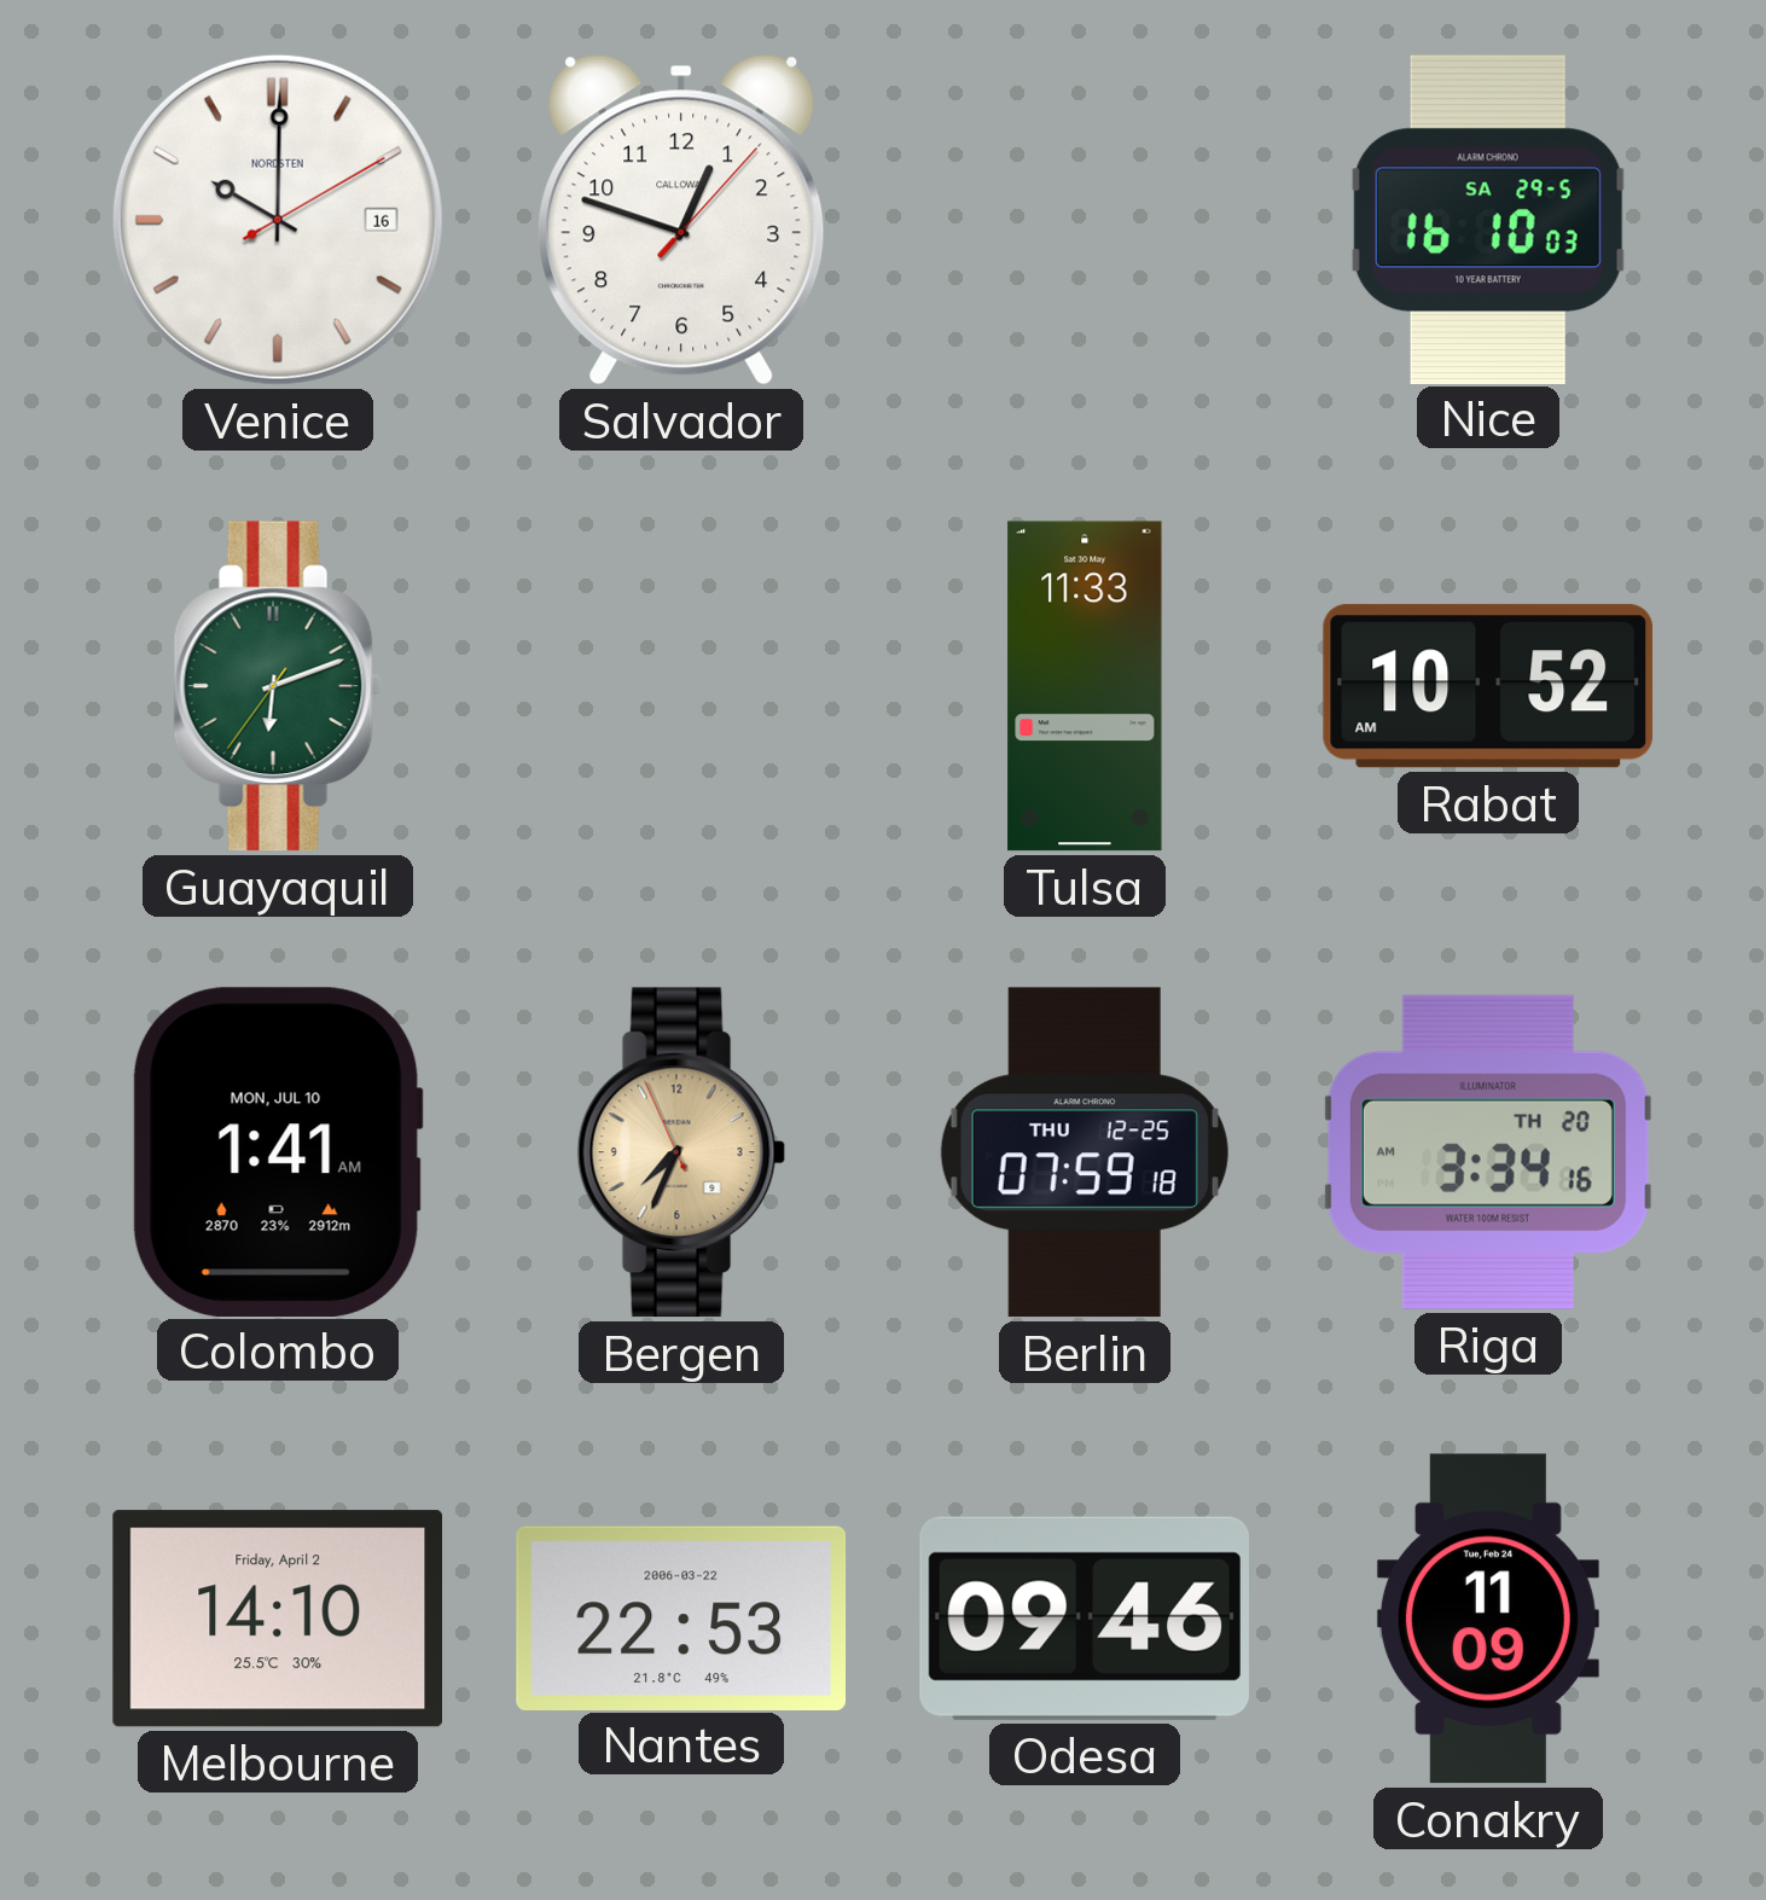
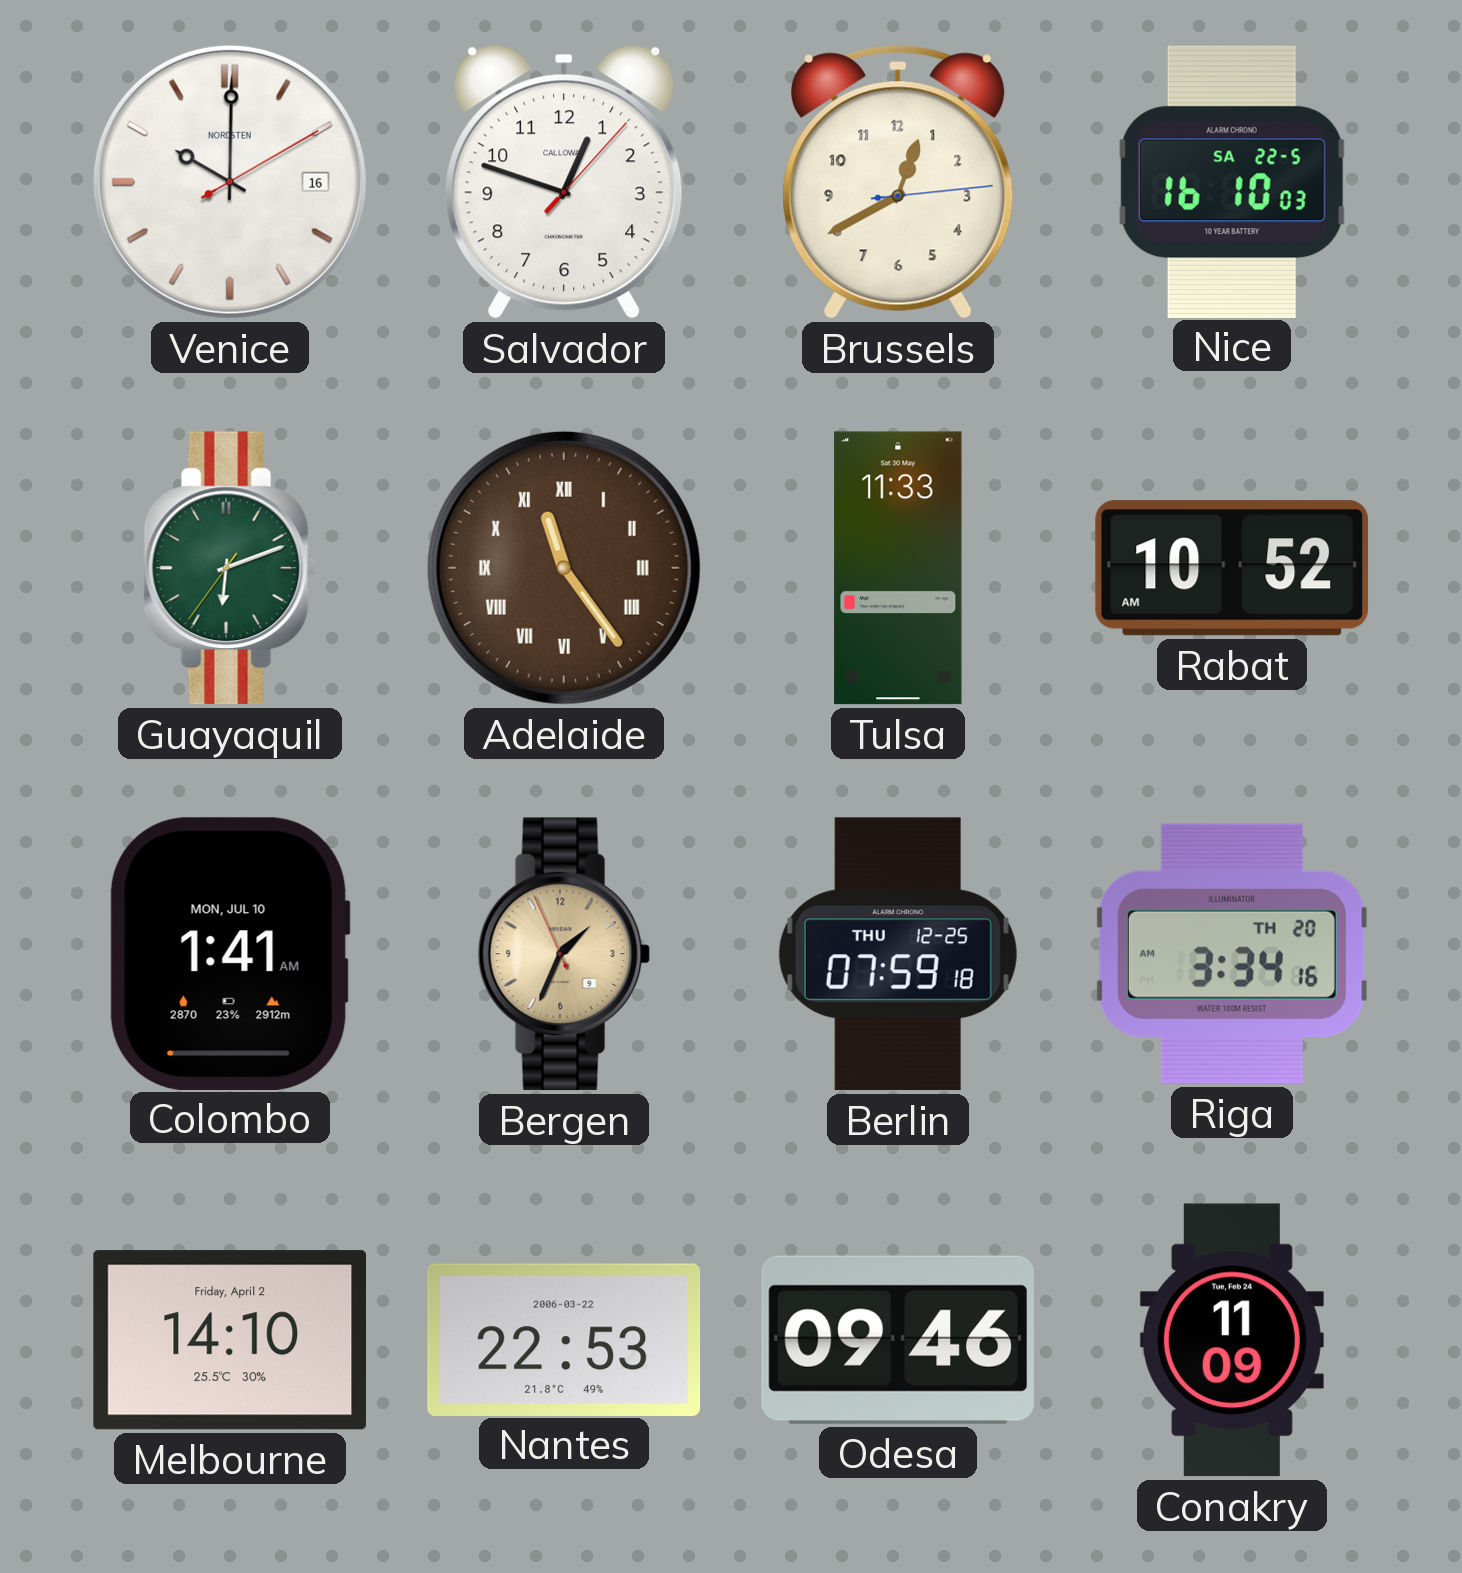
Brussels: none -> 12:40 (898, 182)
Nice date: SA 29-5 -> SA 22-5 (1232, 181)
Adelaide: none -> 11:24 (564, 568)
Bergen: 7:33 -> 1:33 (564, 954)
